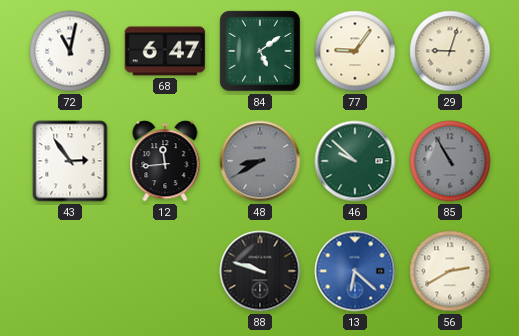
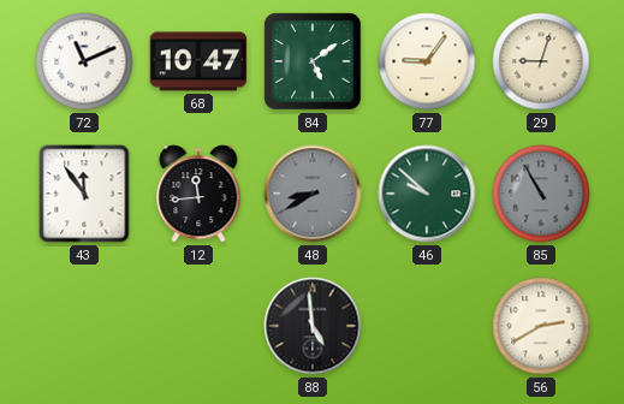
72: 11:02 -> 11:11 (84, 61)
68: 6:47 -> 10:47 (198, 61)
43: 2:54 -> 11:54 (84, 194)
88: 9:48 -> 4:59 (313, 326)
13: 6:22 -> none (355, 271)
